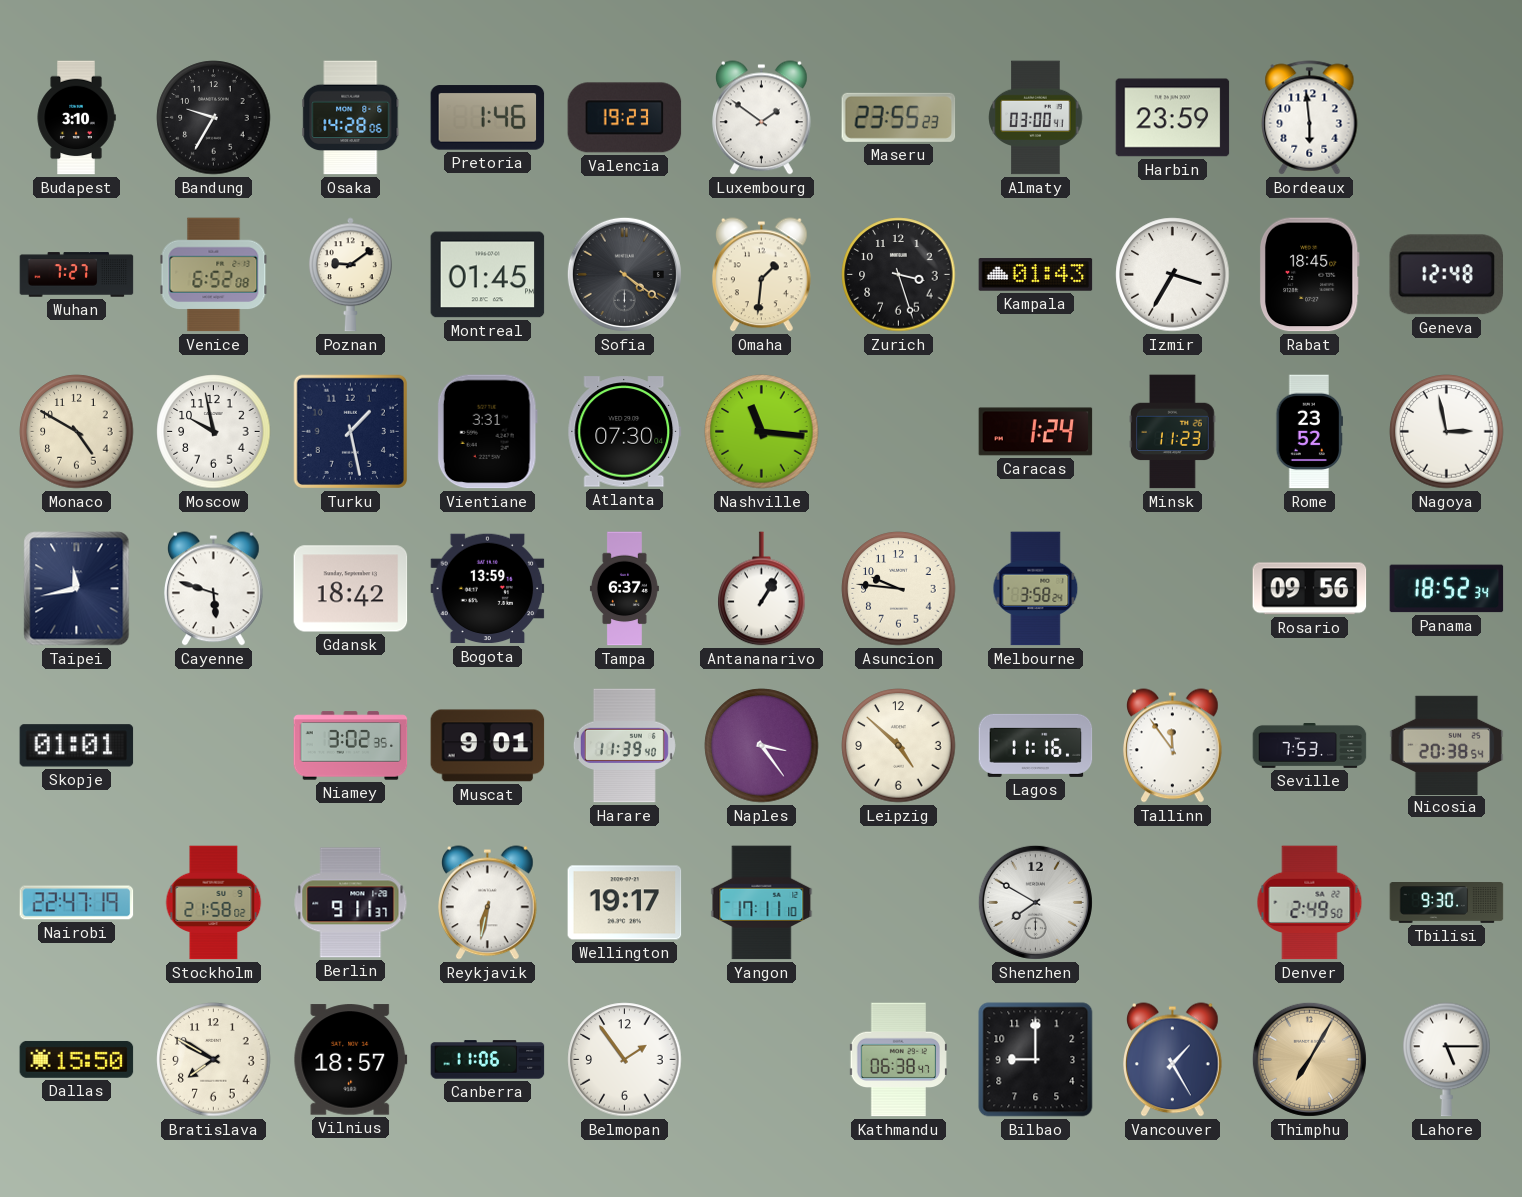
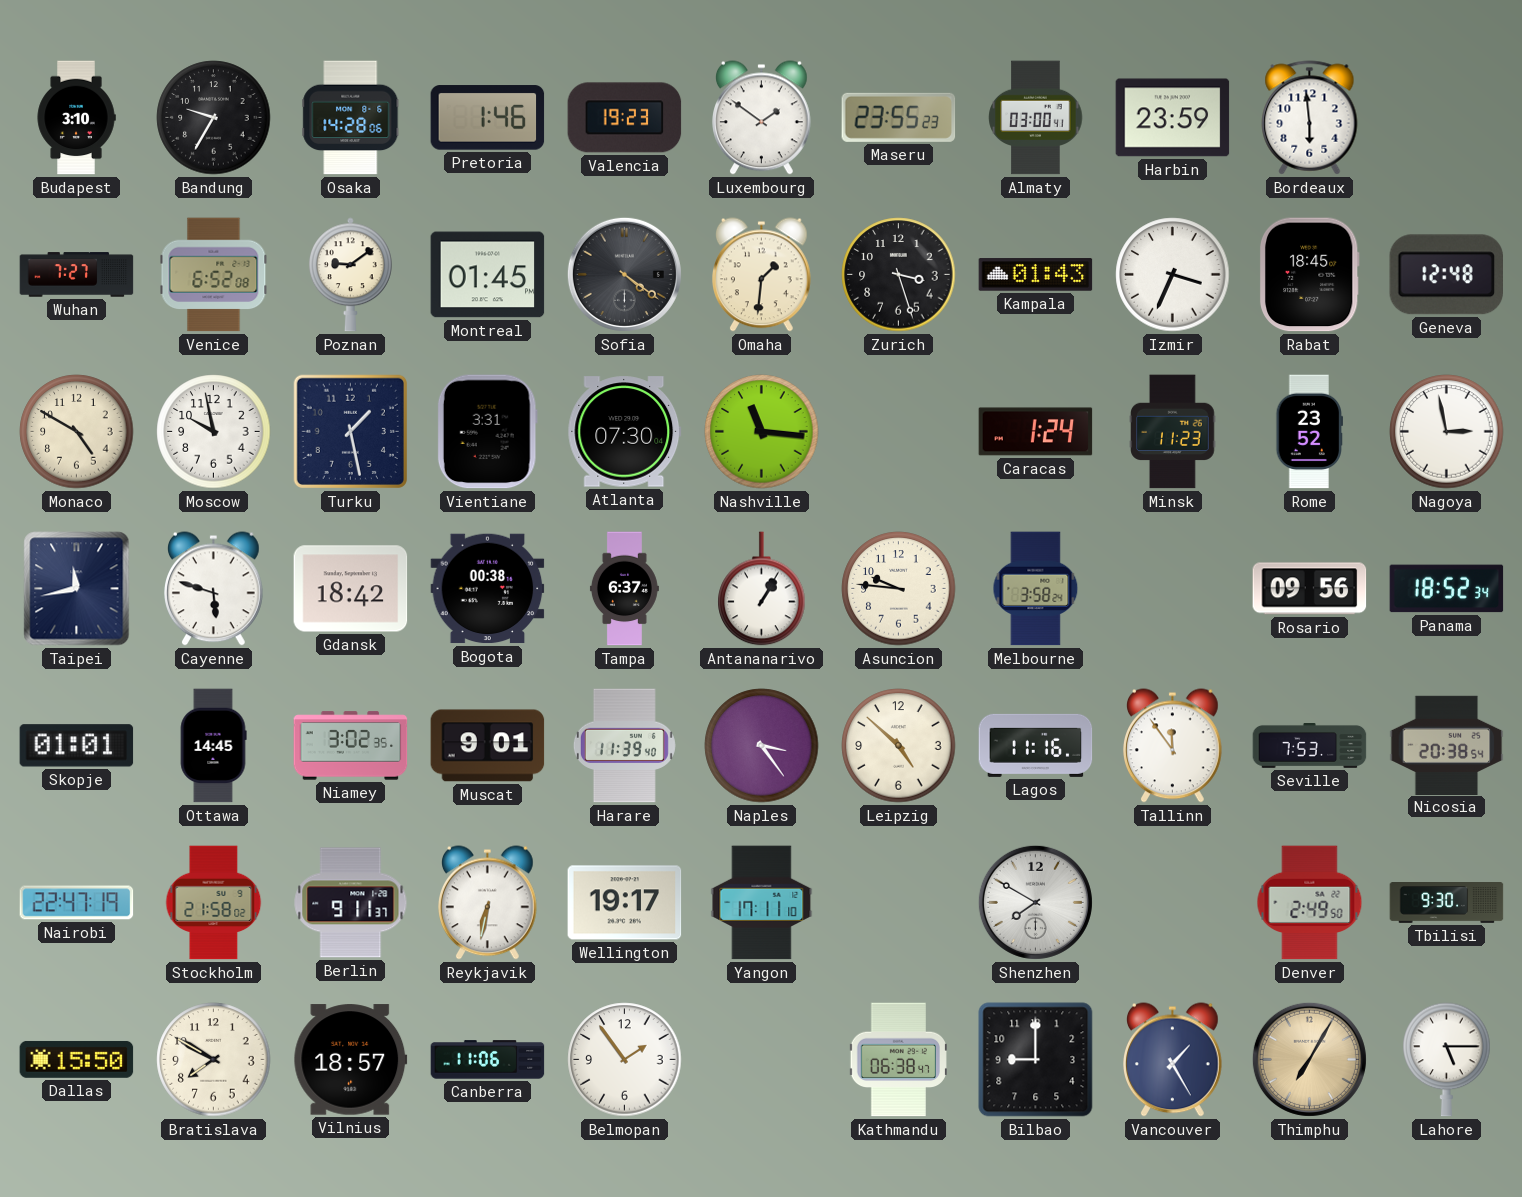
Izmir: 3:35 -> 3:34 (1173, 275)
Bogota: 13:59 -> 00:38 (488, 589)
Ottawa: none -> 14:45 (213, 746)
